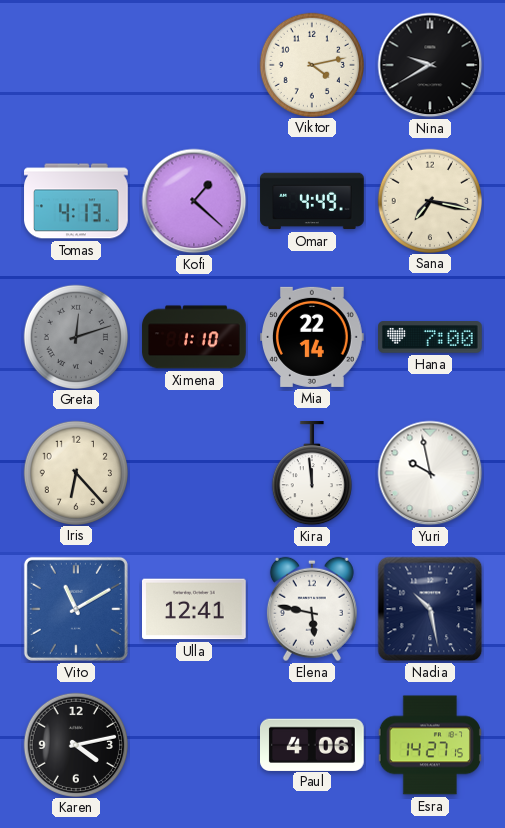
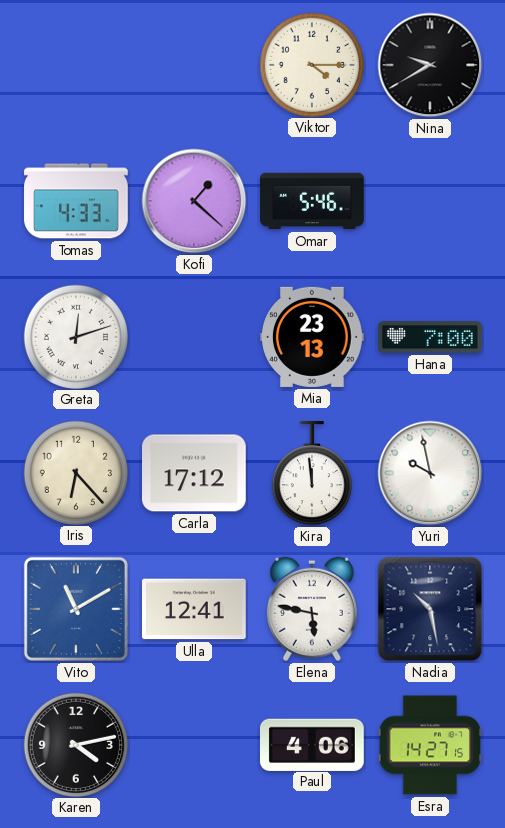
Viktor: 4:13 -> 4:15 (311, 64)
Tomas: 4:13 -> 4:33 (76, 201)
Omar: 4:49 -> 5:46 (312, 201)
Sana: 7:17 -> none (429, 200)
Greta dial: grey -> white (75, 336)
Ximena: 1:10 -> none (194, 337)
Mia: 22:14 -> 23:13 (313, 337)
Carla: none -> 17:12 (195, 473)
